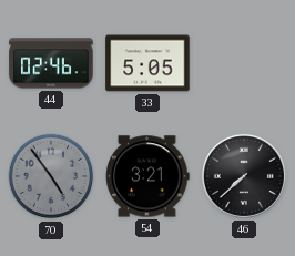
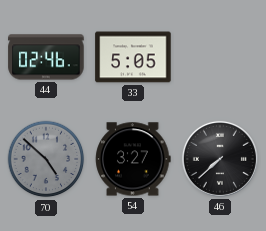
70: 4:54 -> 4:52 (46, 159)
54: 3:21 -> 3:27 (133, 159)
